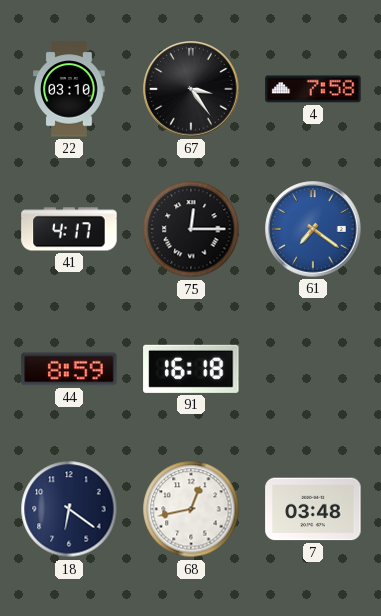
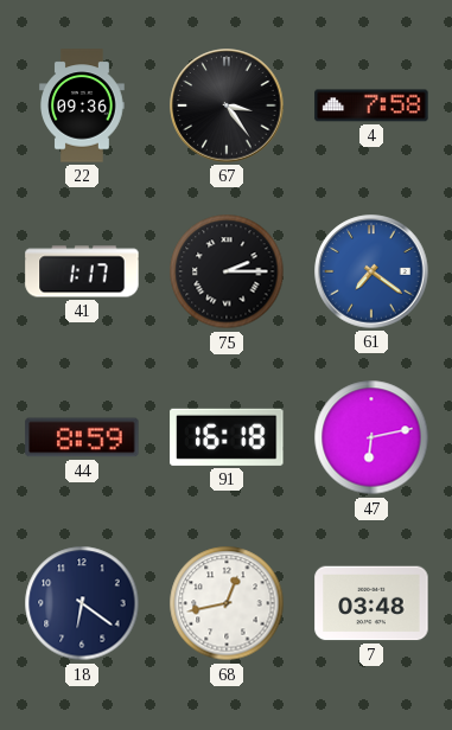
22: 03:10 -> 09:36 (83, 105)
41: 4:17 -> 1:17 (82, 271)
75: 12:15 -> 2:15 (227, 271)
47: none -> 6:13 (371, 437)
